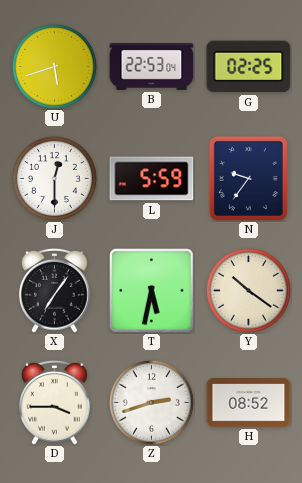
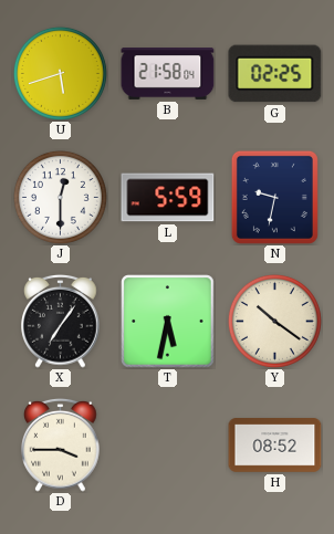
B: 22:53 -> 21:58 (168, 74)
N: 9:36 -> 9:32 (274, 197)
Z: 2:42 -> none (151, 402)
